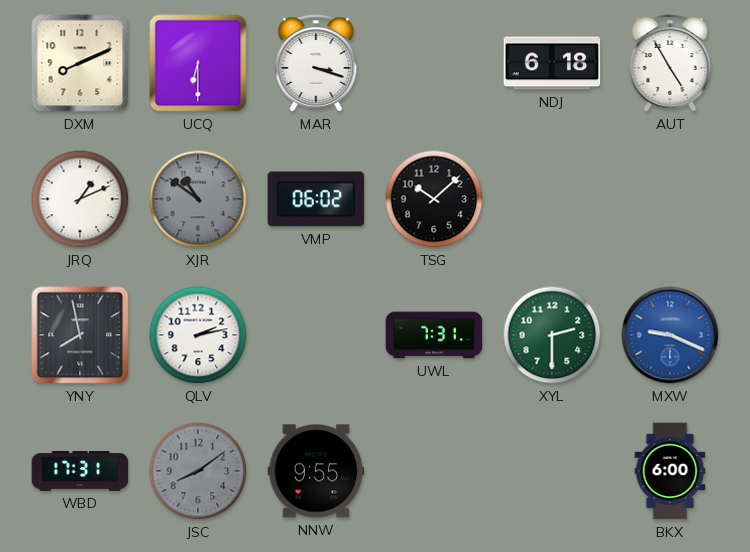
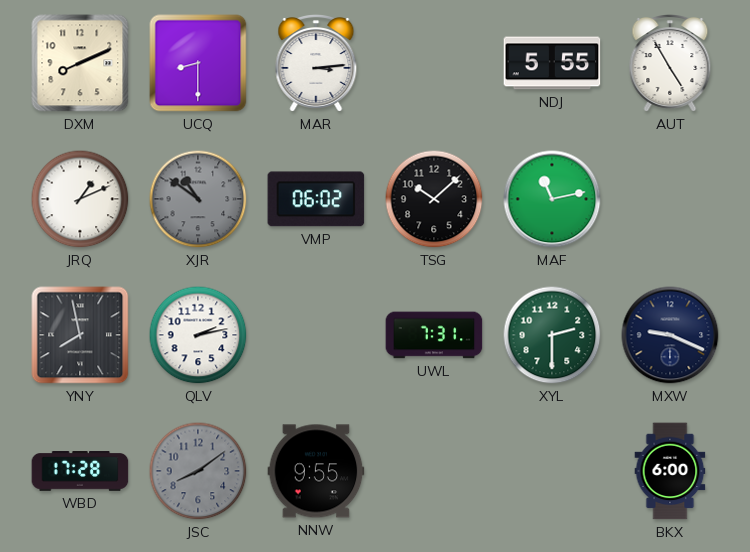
UCQ: 6:30 -> 8:30 (198, 63)
MAR: 3:18 -> 3:14 (316, 64)
NDJ: 6:18 -> 5:55 (552, 63)
MAF: none -> 11:13 (552, 199)
MXW dial: blue -> navy (670, 335)
WBD: 17:31 -> 17:28 (80, 472)
